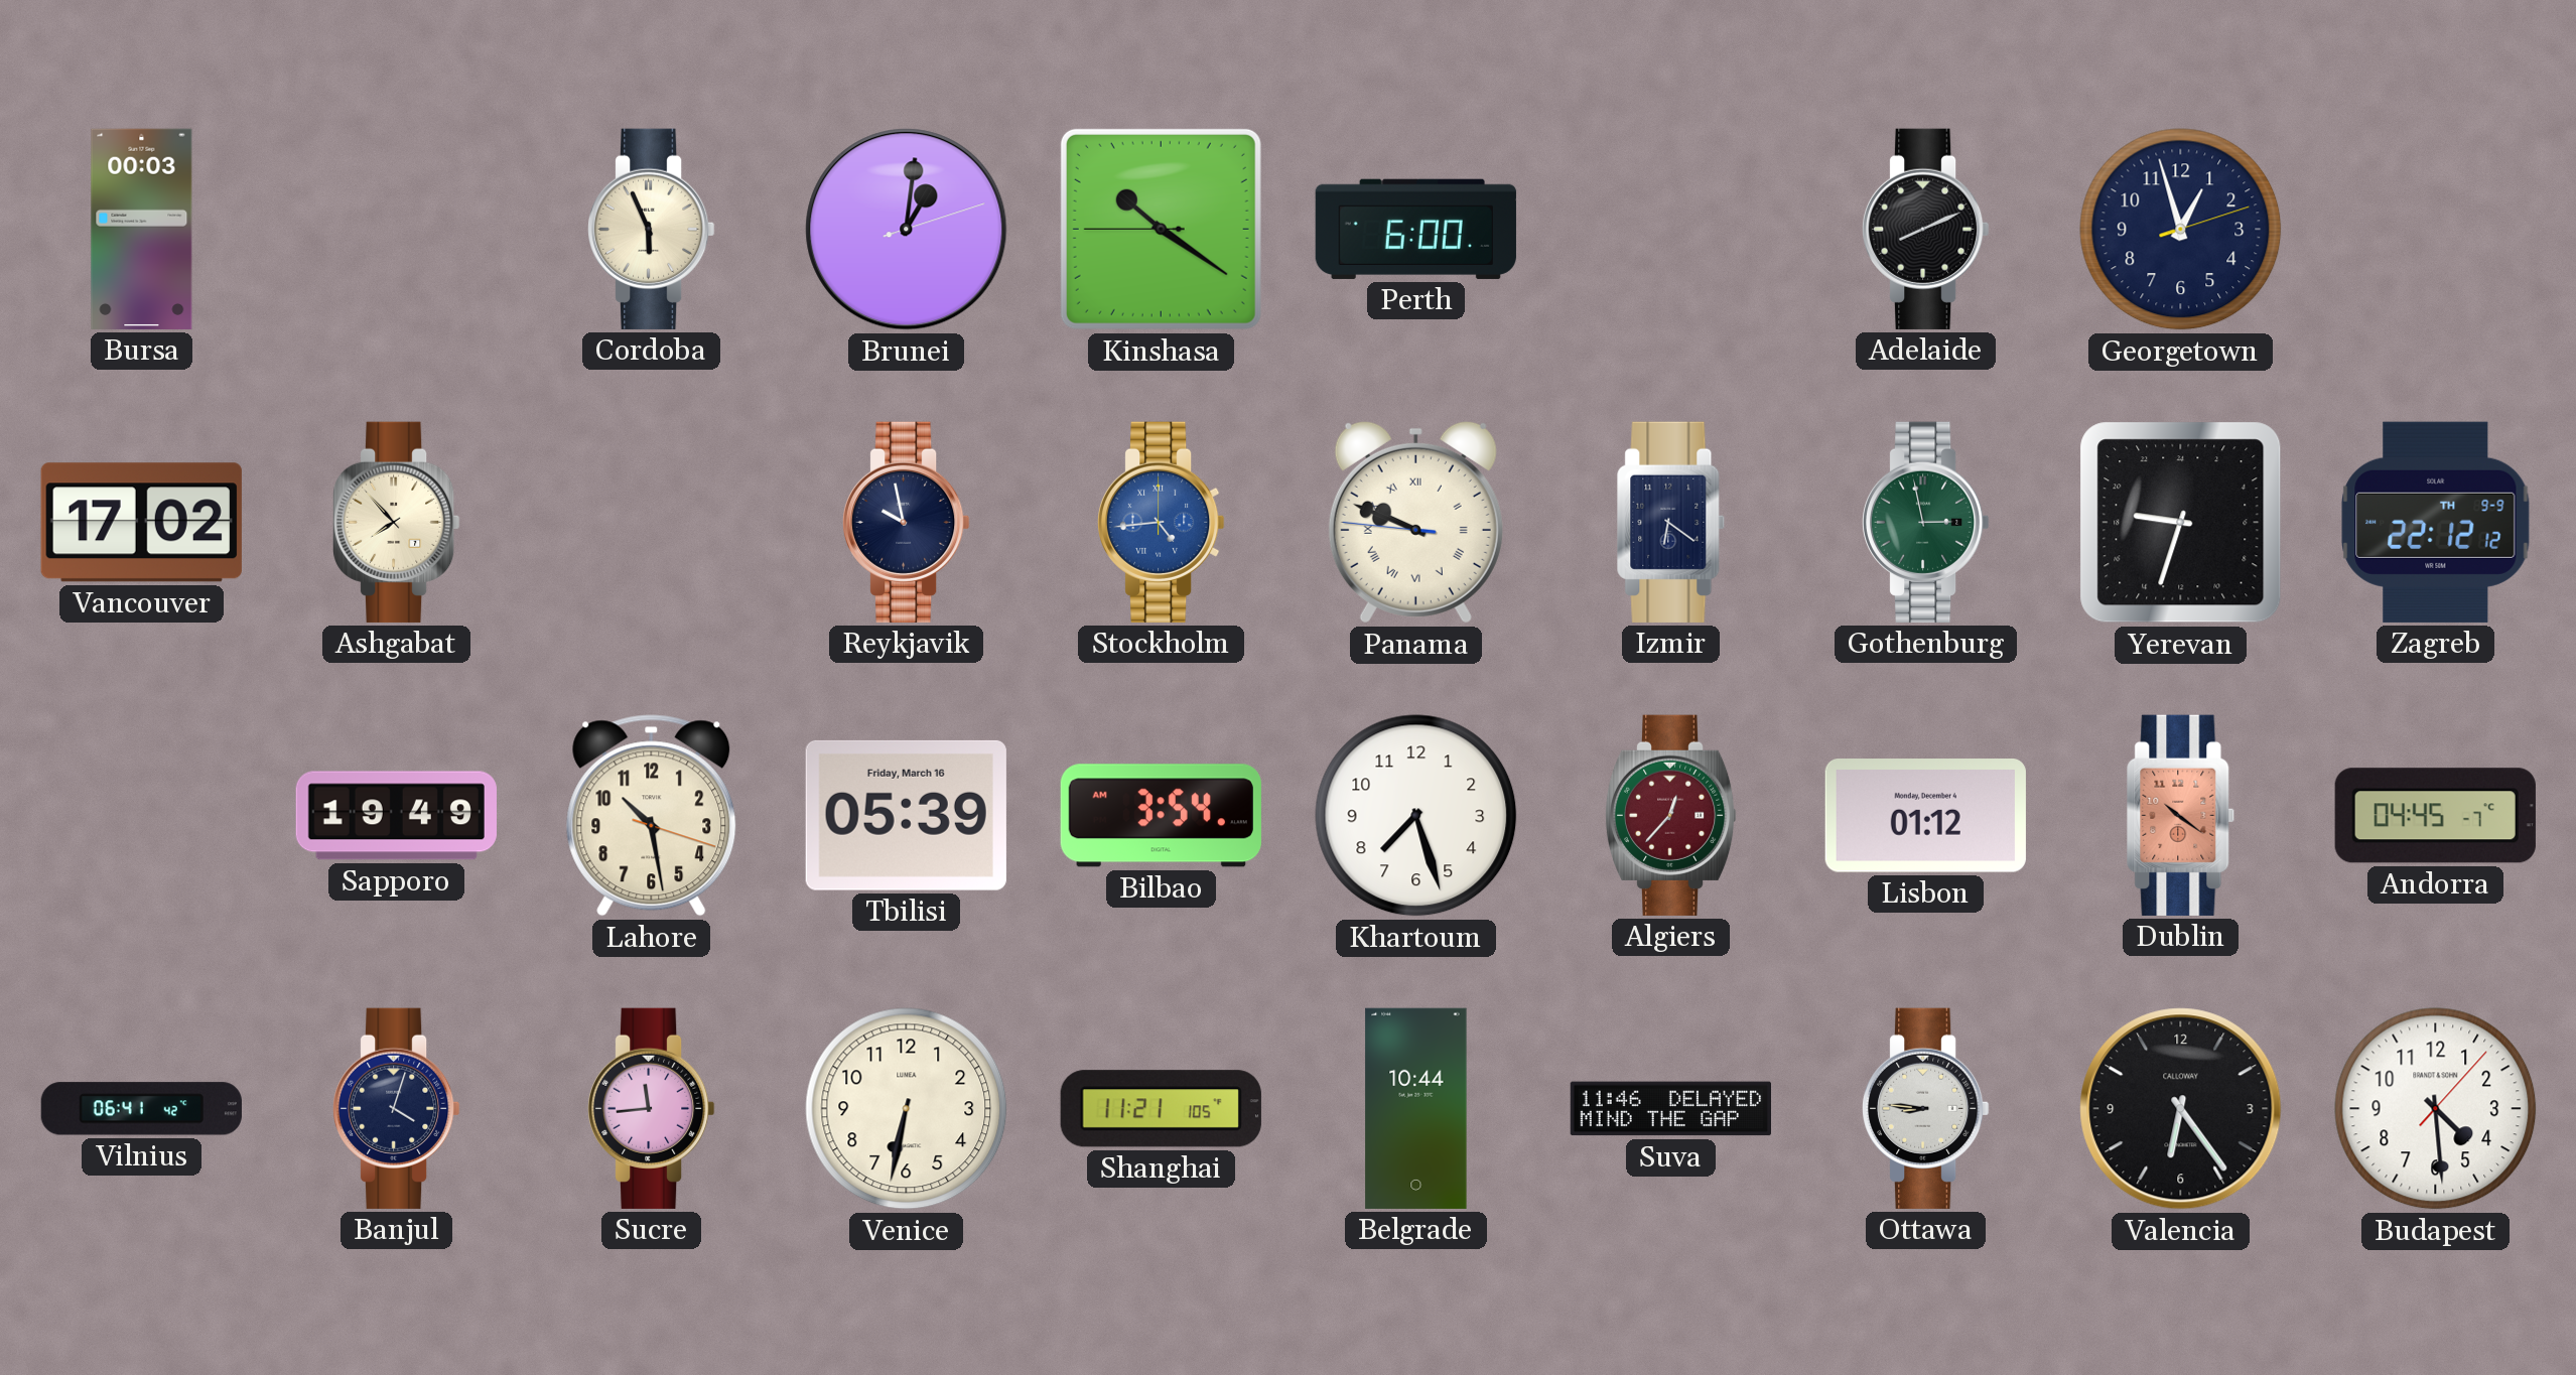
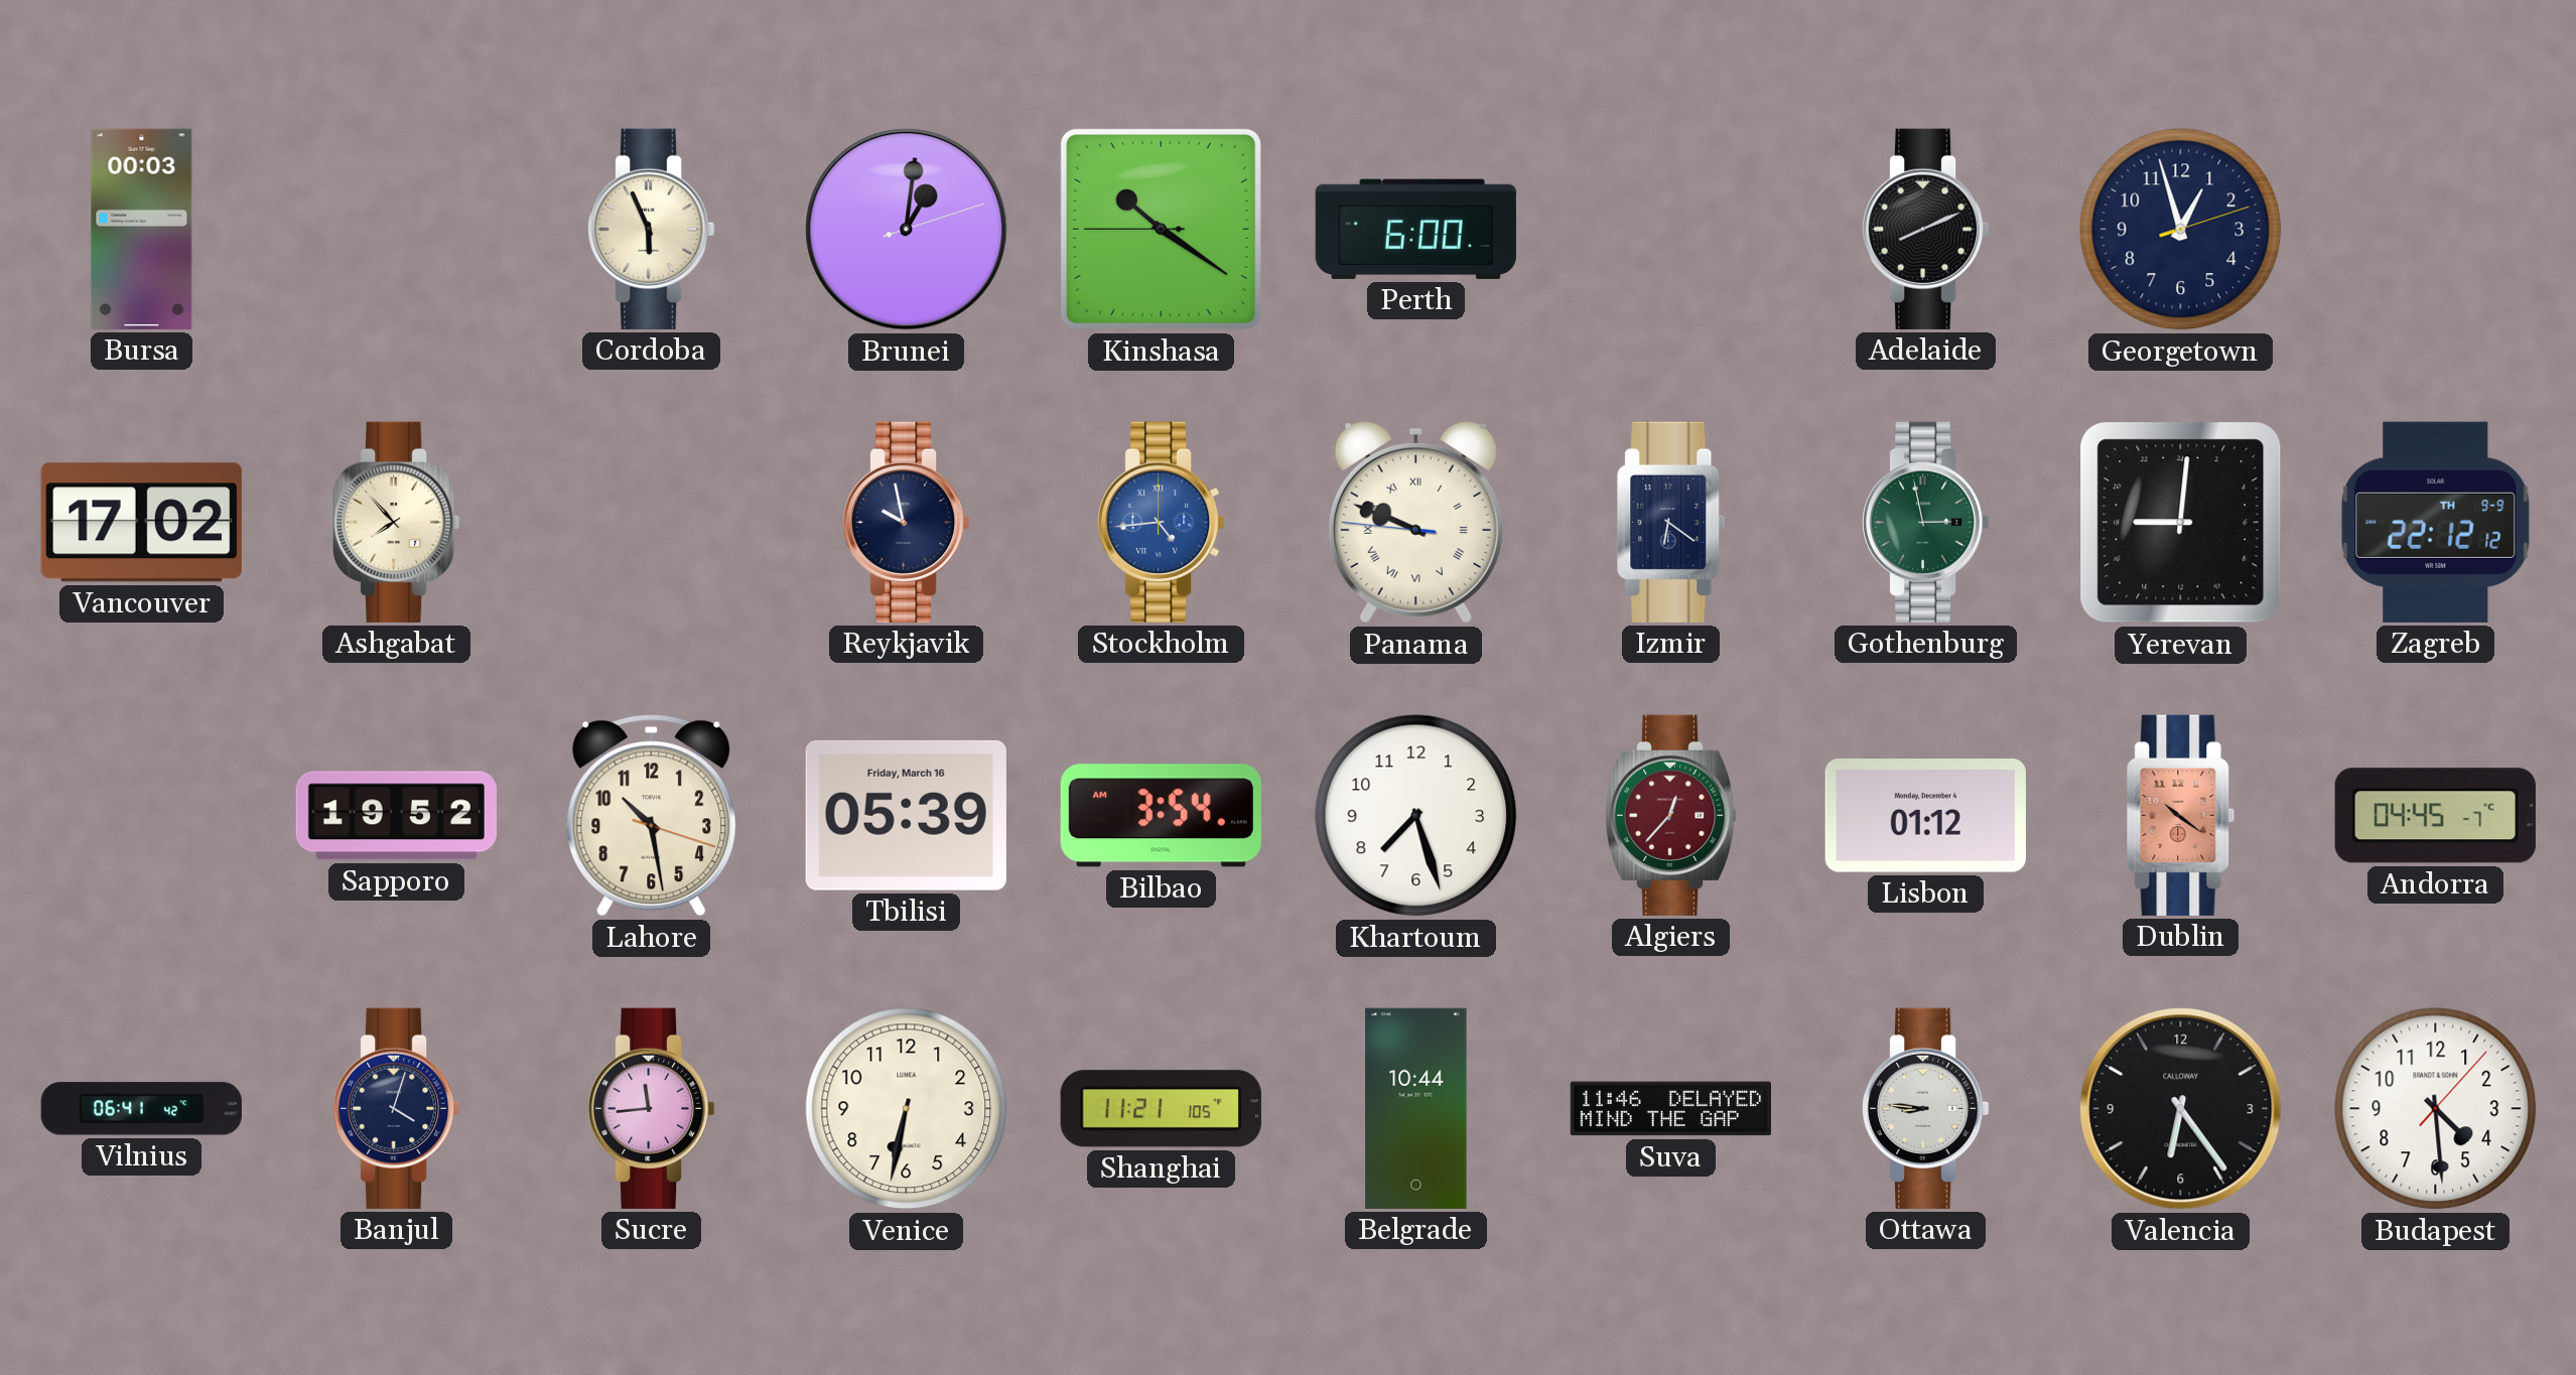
Yerevan: 18:33 -> 18:01 (2181, 523)
Sapporo: 19:49 -> 19:52 (396, 816)
